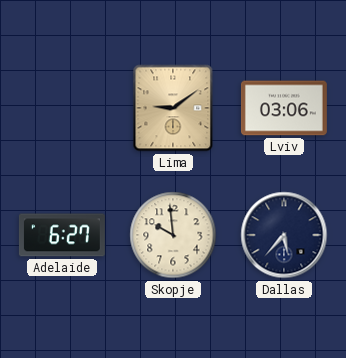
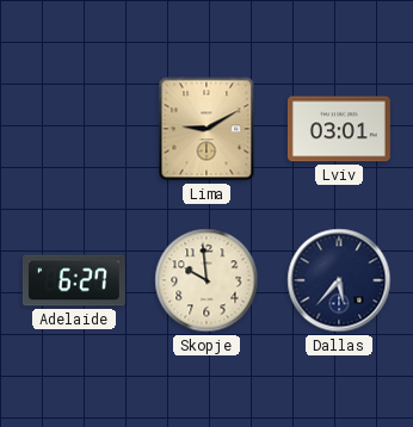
Lima: 9:09 -> 9:10 (207, 129)
Lviv: 03:06 -> 03:01 (339, 129)
